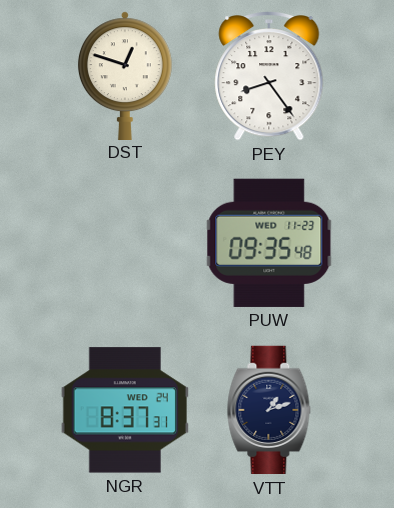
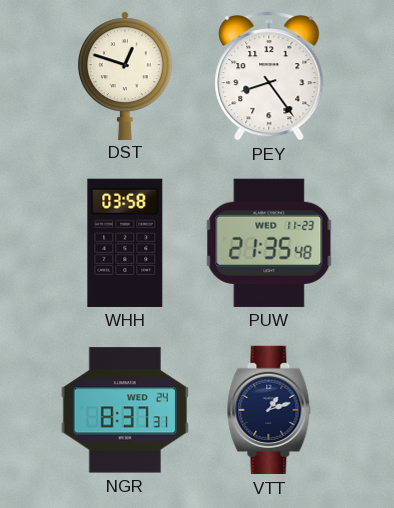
WHH: none -> 03:58 (125, 243)
PUW: 09:35 -> 21:35 (269, 243)
